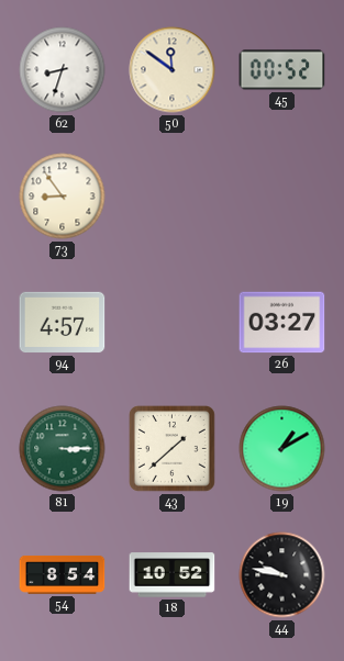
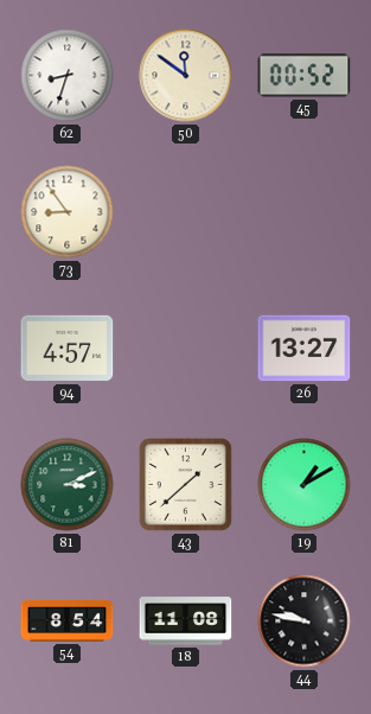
26: 03:27 -> 13:27 (305, 349)
81: 3:15 -> 3:11 (68, 485)
18: 10:52 -> 11:08 (186, 621)
